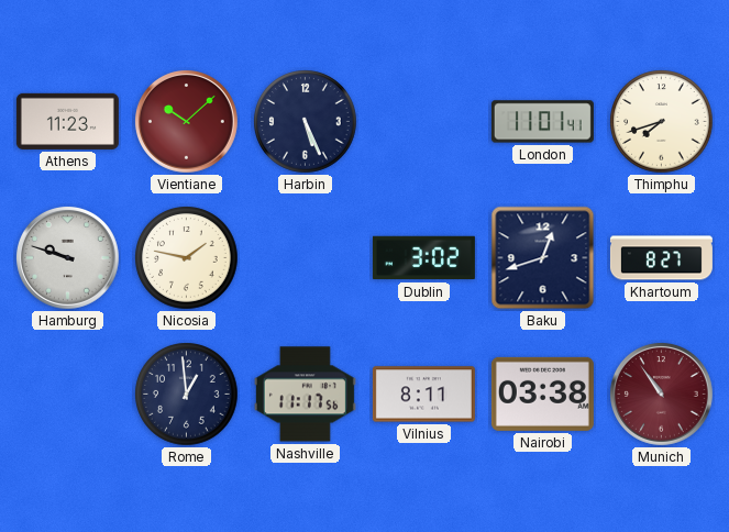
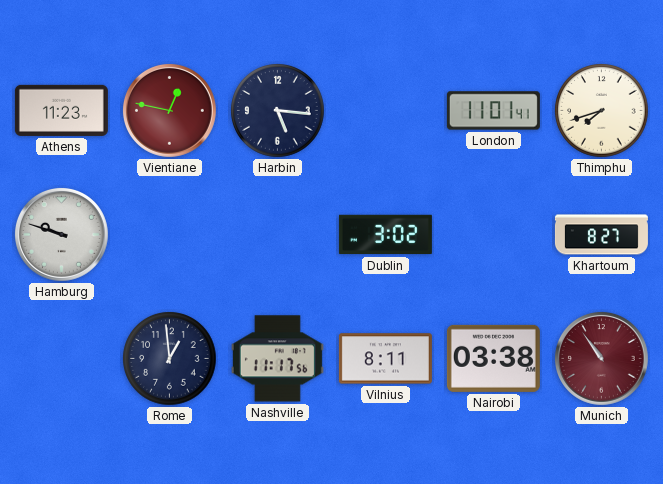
Vientiane: 10:08 -> 12:47 (169, 110)
Harbin: 5:26 -> 5:16 (278, 111)
Nicosia: 1:47 -> none (187, 258)
Baku: 12:42 -> none (543, 258)
